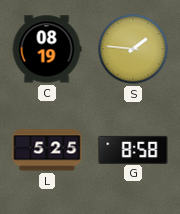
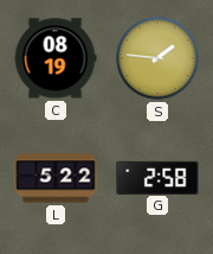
L: 5:25 -> 5:22 (56, 178)
G: 8:58 -> 2:58 (157, 177)
